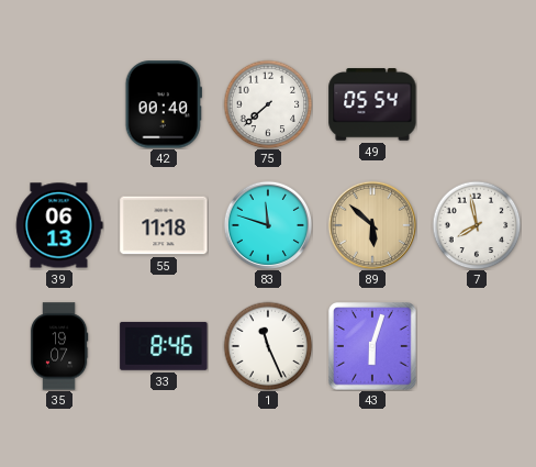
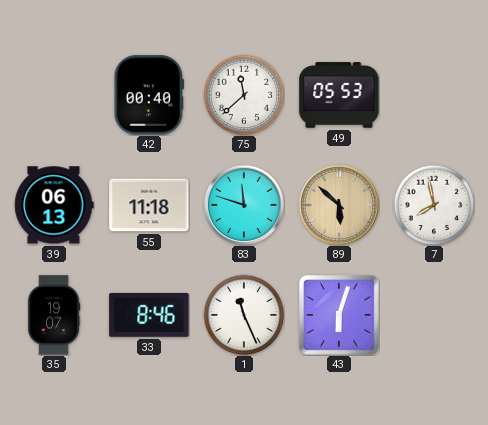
75: 7:38 -> 11:38 (244, 95)
49: 05:54 -> 05:53 (339, 95)
